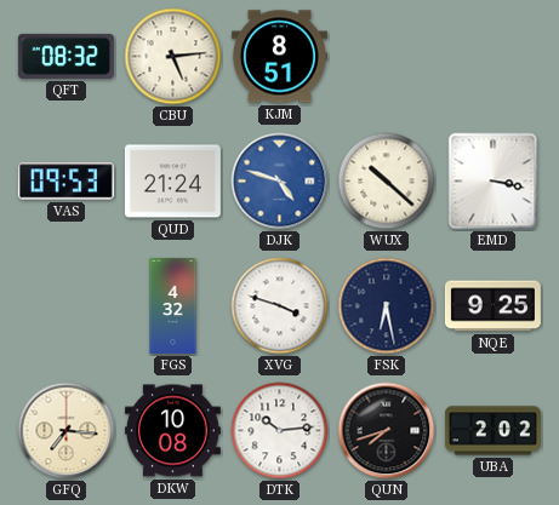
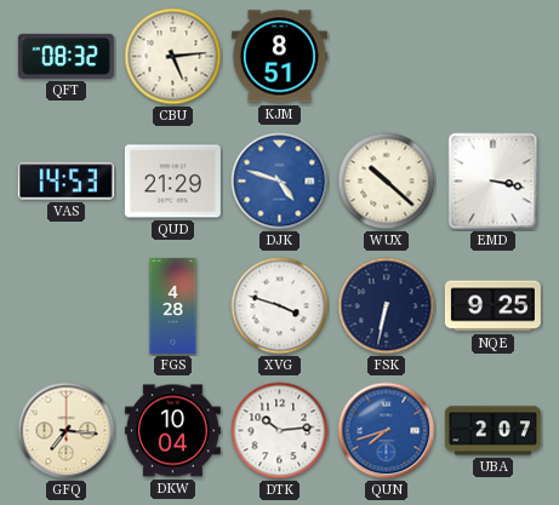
VAS: 09:53 -> 14:53 (65, 182)
QUD: 21:24 -> 21:29 (172, 182)
FGS: 4:32 -> 4:28 (173, 305)
FSK: 6:28 -> 6:32 (387, 306)
DKW: 10:08 -> 10:04 (172, 431)
QUN dial: black -> blue (387, 431)
UBA: 2:02 -> 2:07 (492, 431)
